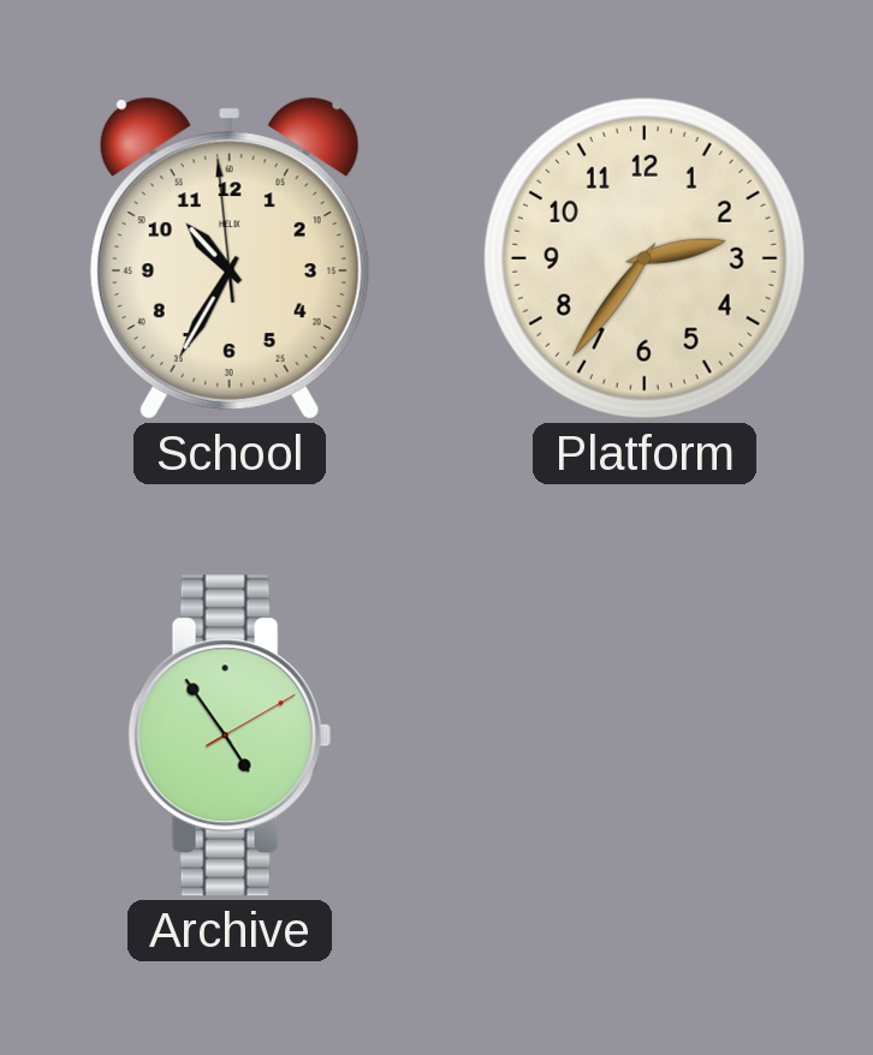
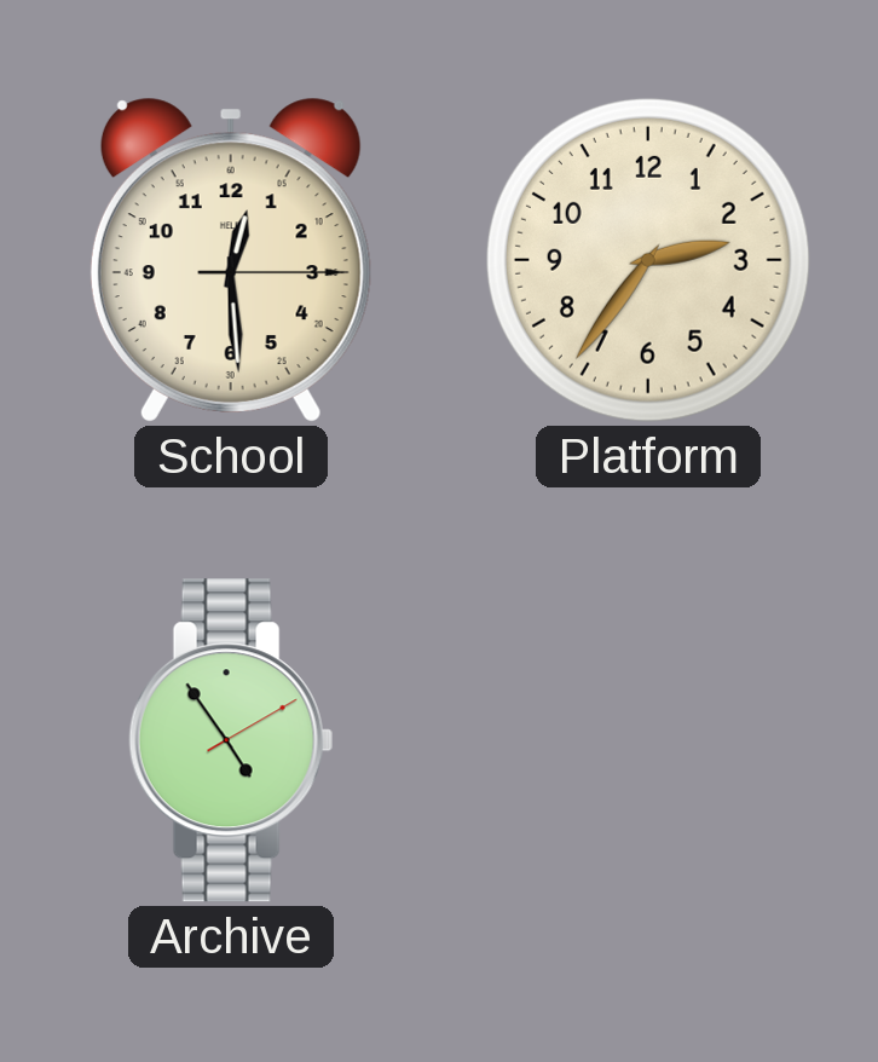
School: 10:34 -> 12:29 (231, 260)
